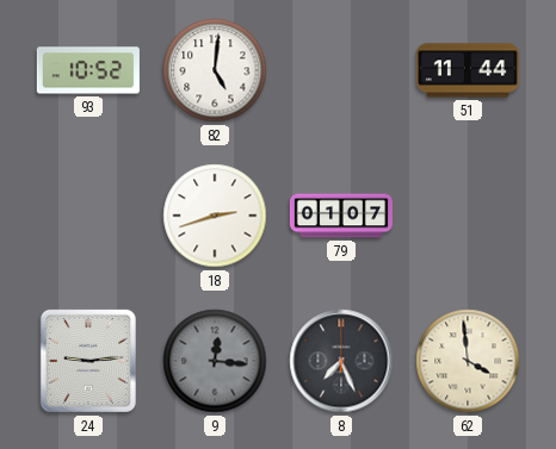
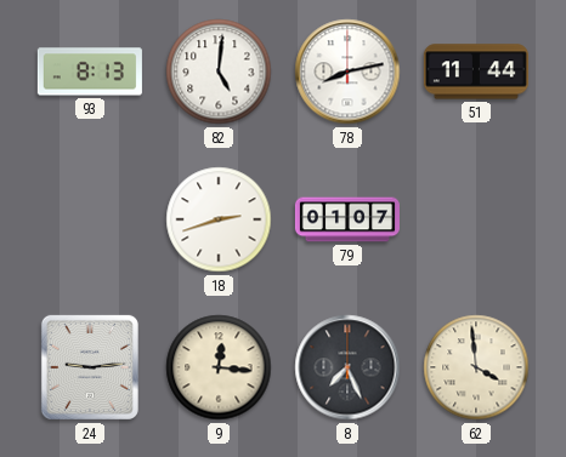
93: 10:52 -> 8:13 (90, 72)
78: none -> 8:13 (347, 72)
9 dial: grey -> cream (219, 367)
